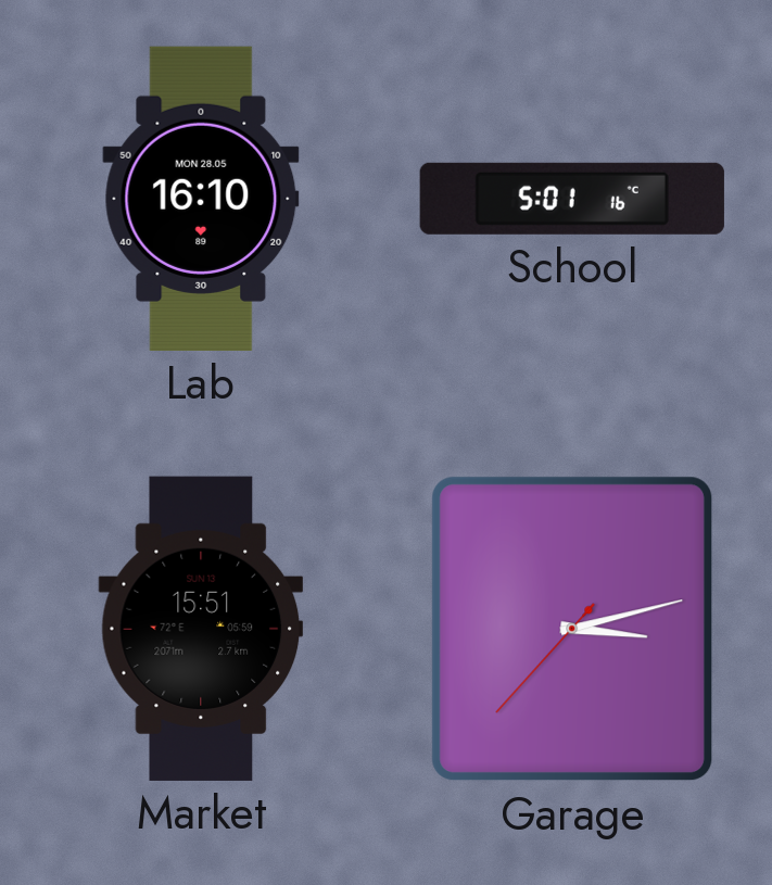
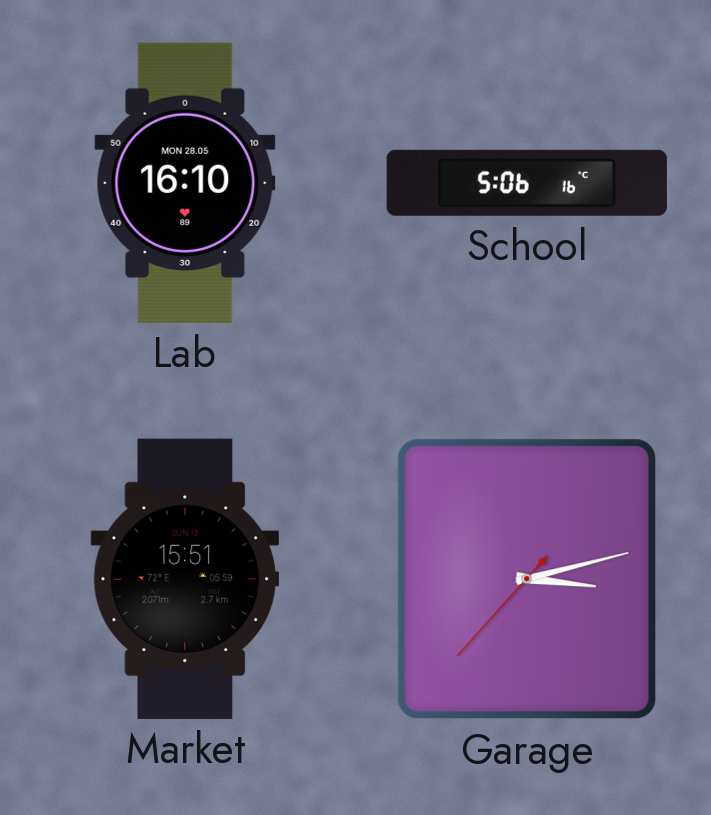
School: 5:01 -> 5:06 (527, 183)
